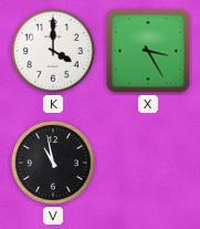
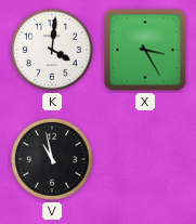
K: 4:00 -> 4:01 (53, 51)
